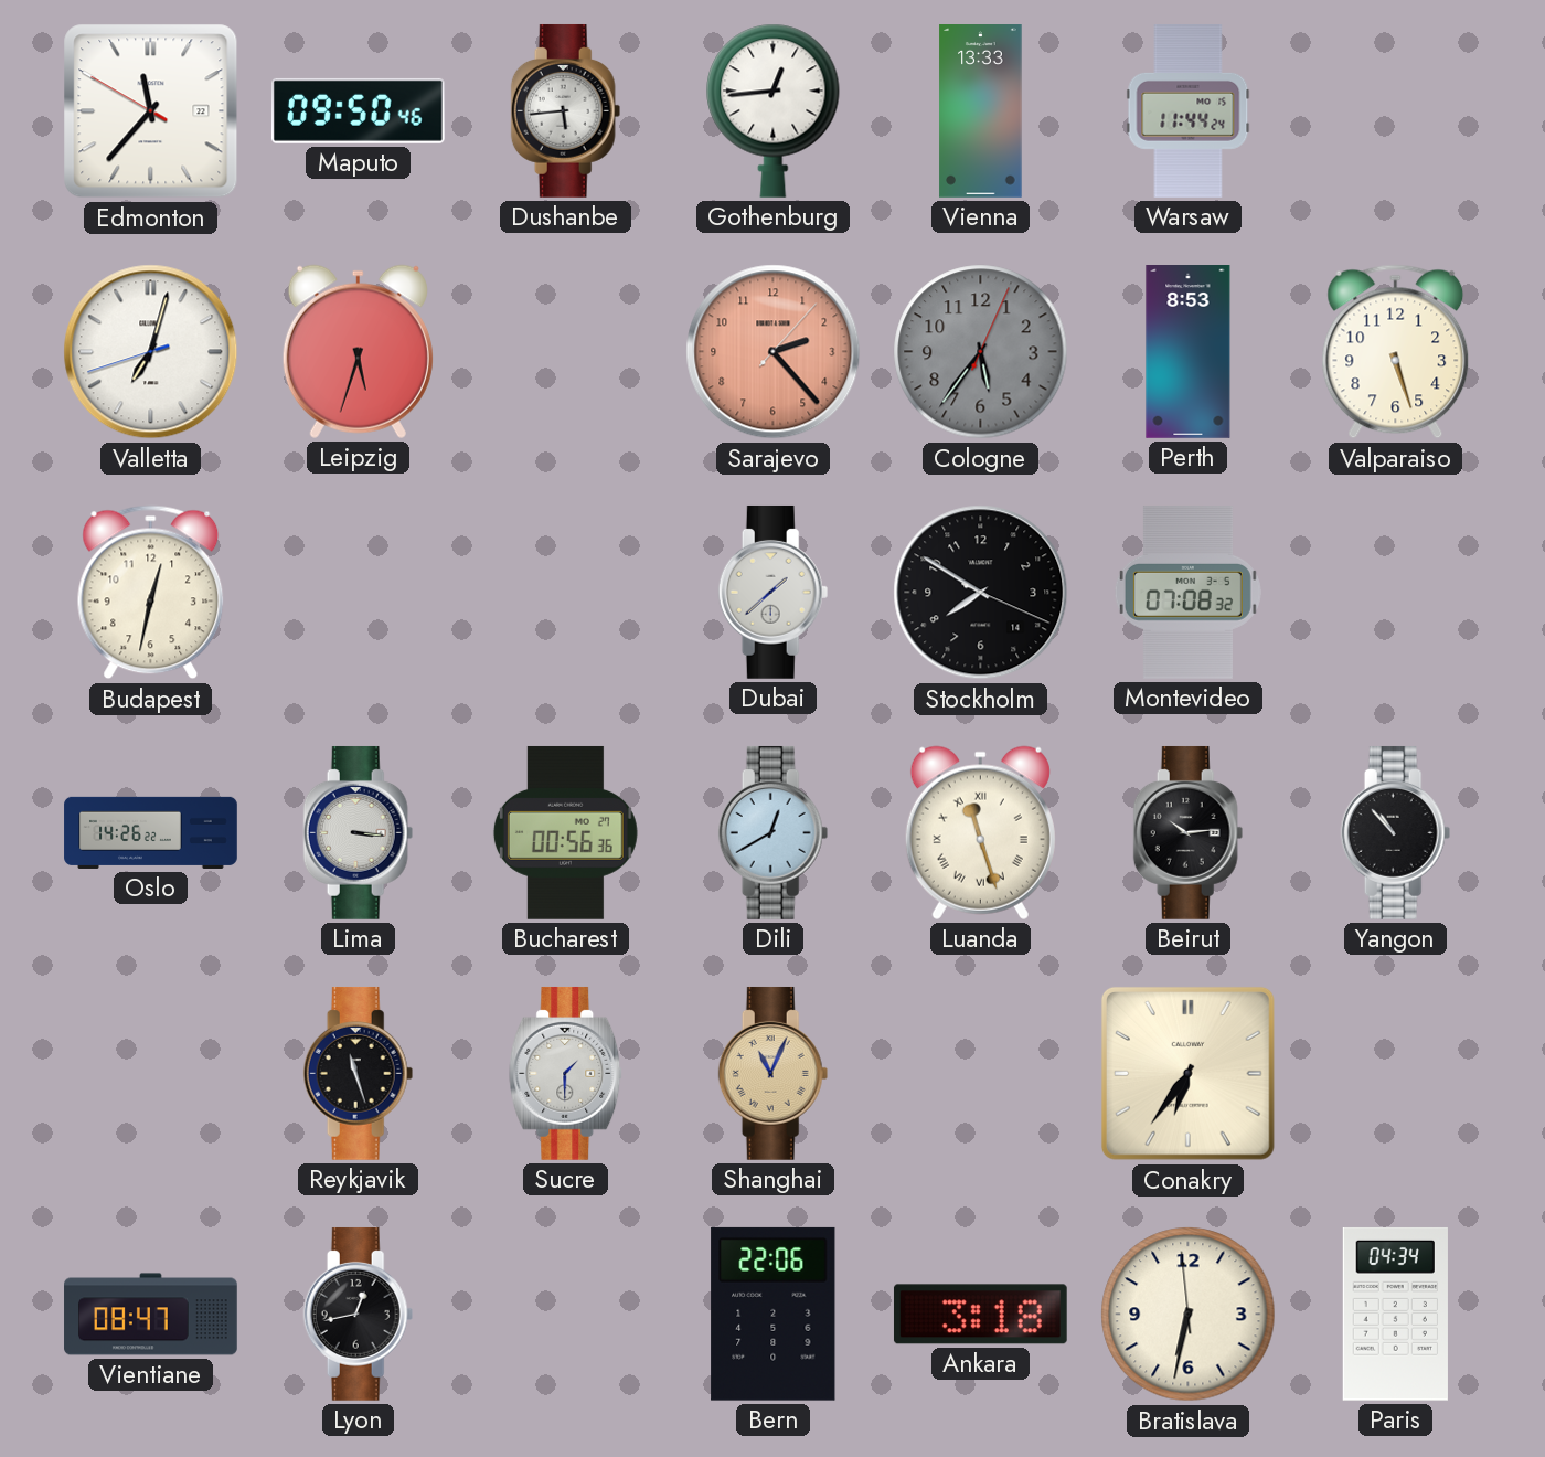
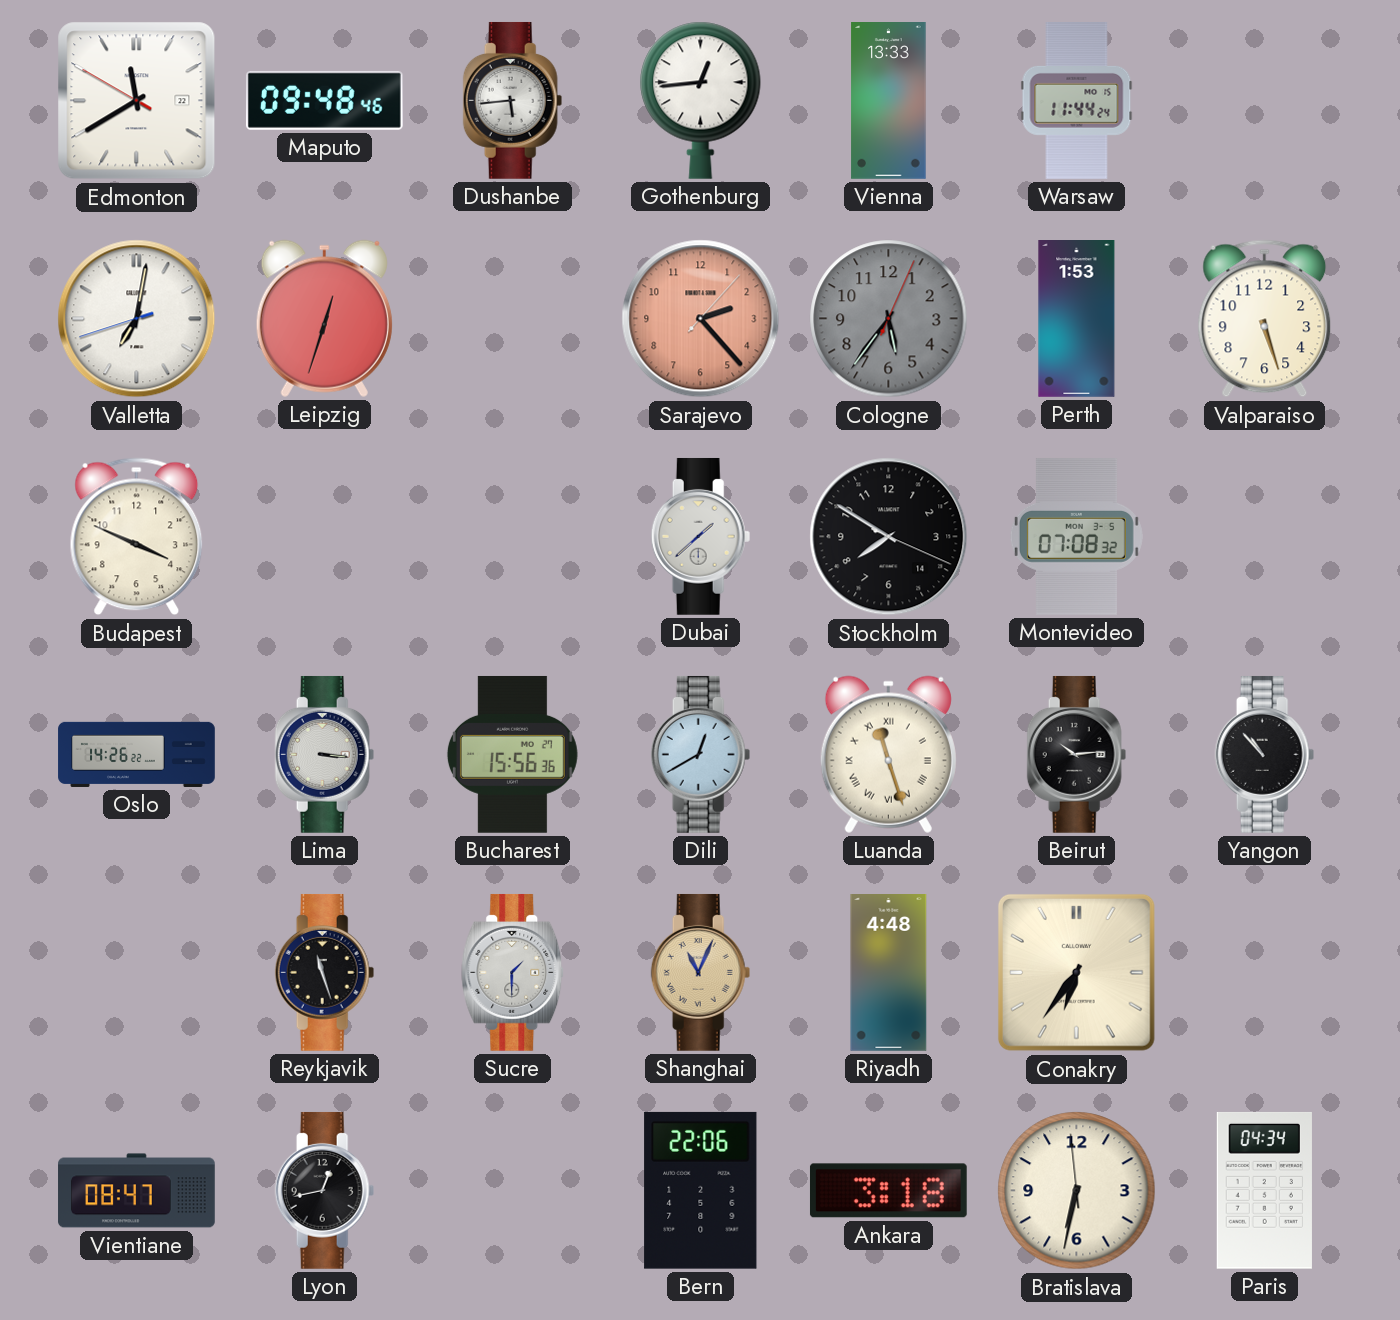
Edmonton: 11:36 -> 11:39 (137, 101)
Maputo: 09:50 -> 09:48 (324, 100)
Valletta: 7:02 -> 7:01 (137, 319)
Leipzig: 5:33 -> 12:33 (324, 318)
Perth: 8:53 -> 1:53 (1077, 319)
Budapest: 12:32 -> 3:49 (137, 537)
Bucharest: 00:56 -> 15:56 (512, 754)
Riyadh: none -> 4:48 (889, 973)
